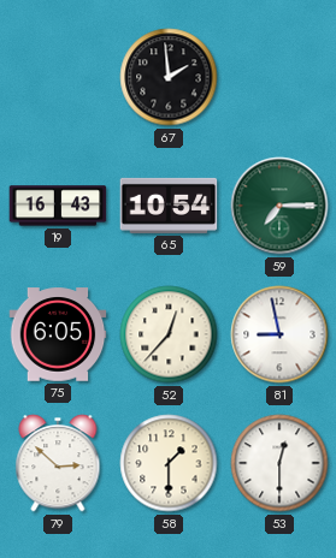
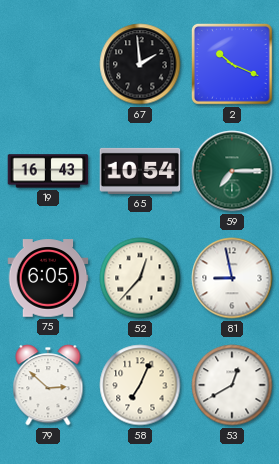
2: none -> 10:19 (233, 65)
58: 1:30 -> 7:04 (140, 385)
53: 12:30 -> 12:40 (232, 385)
